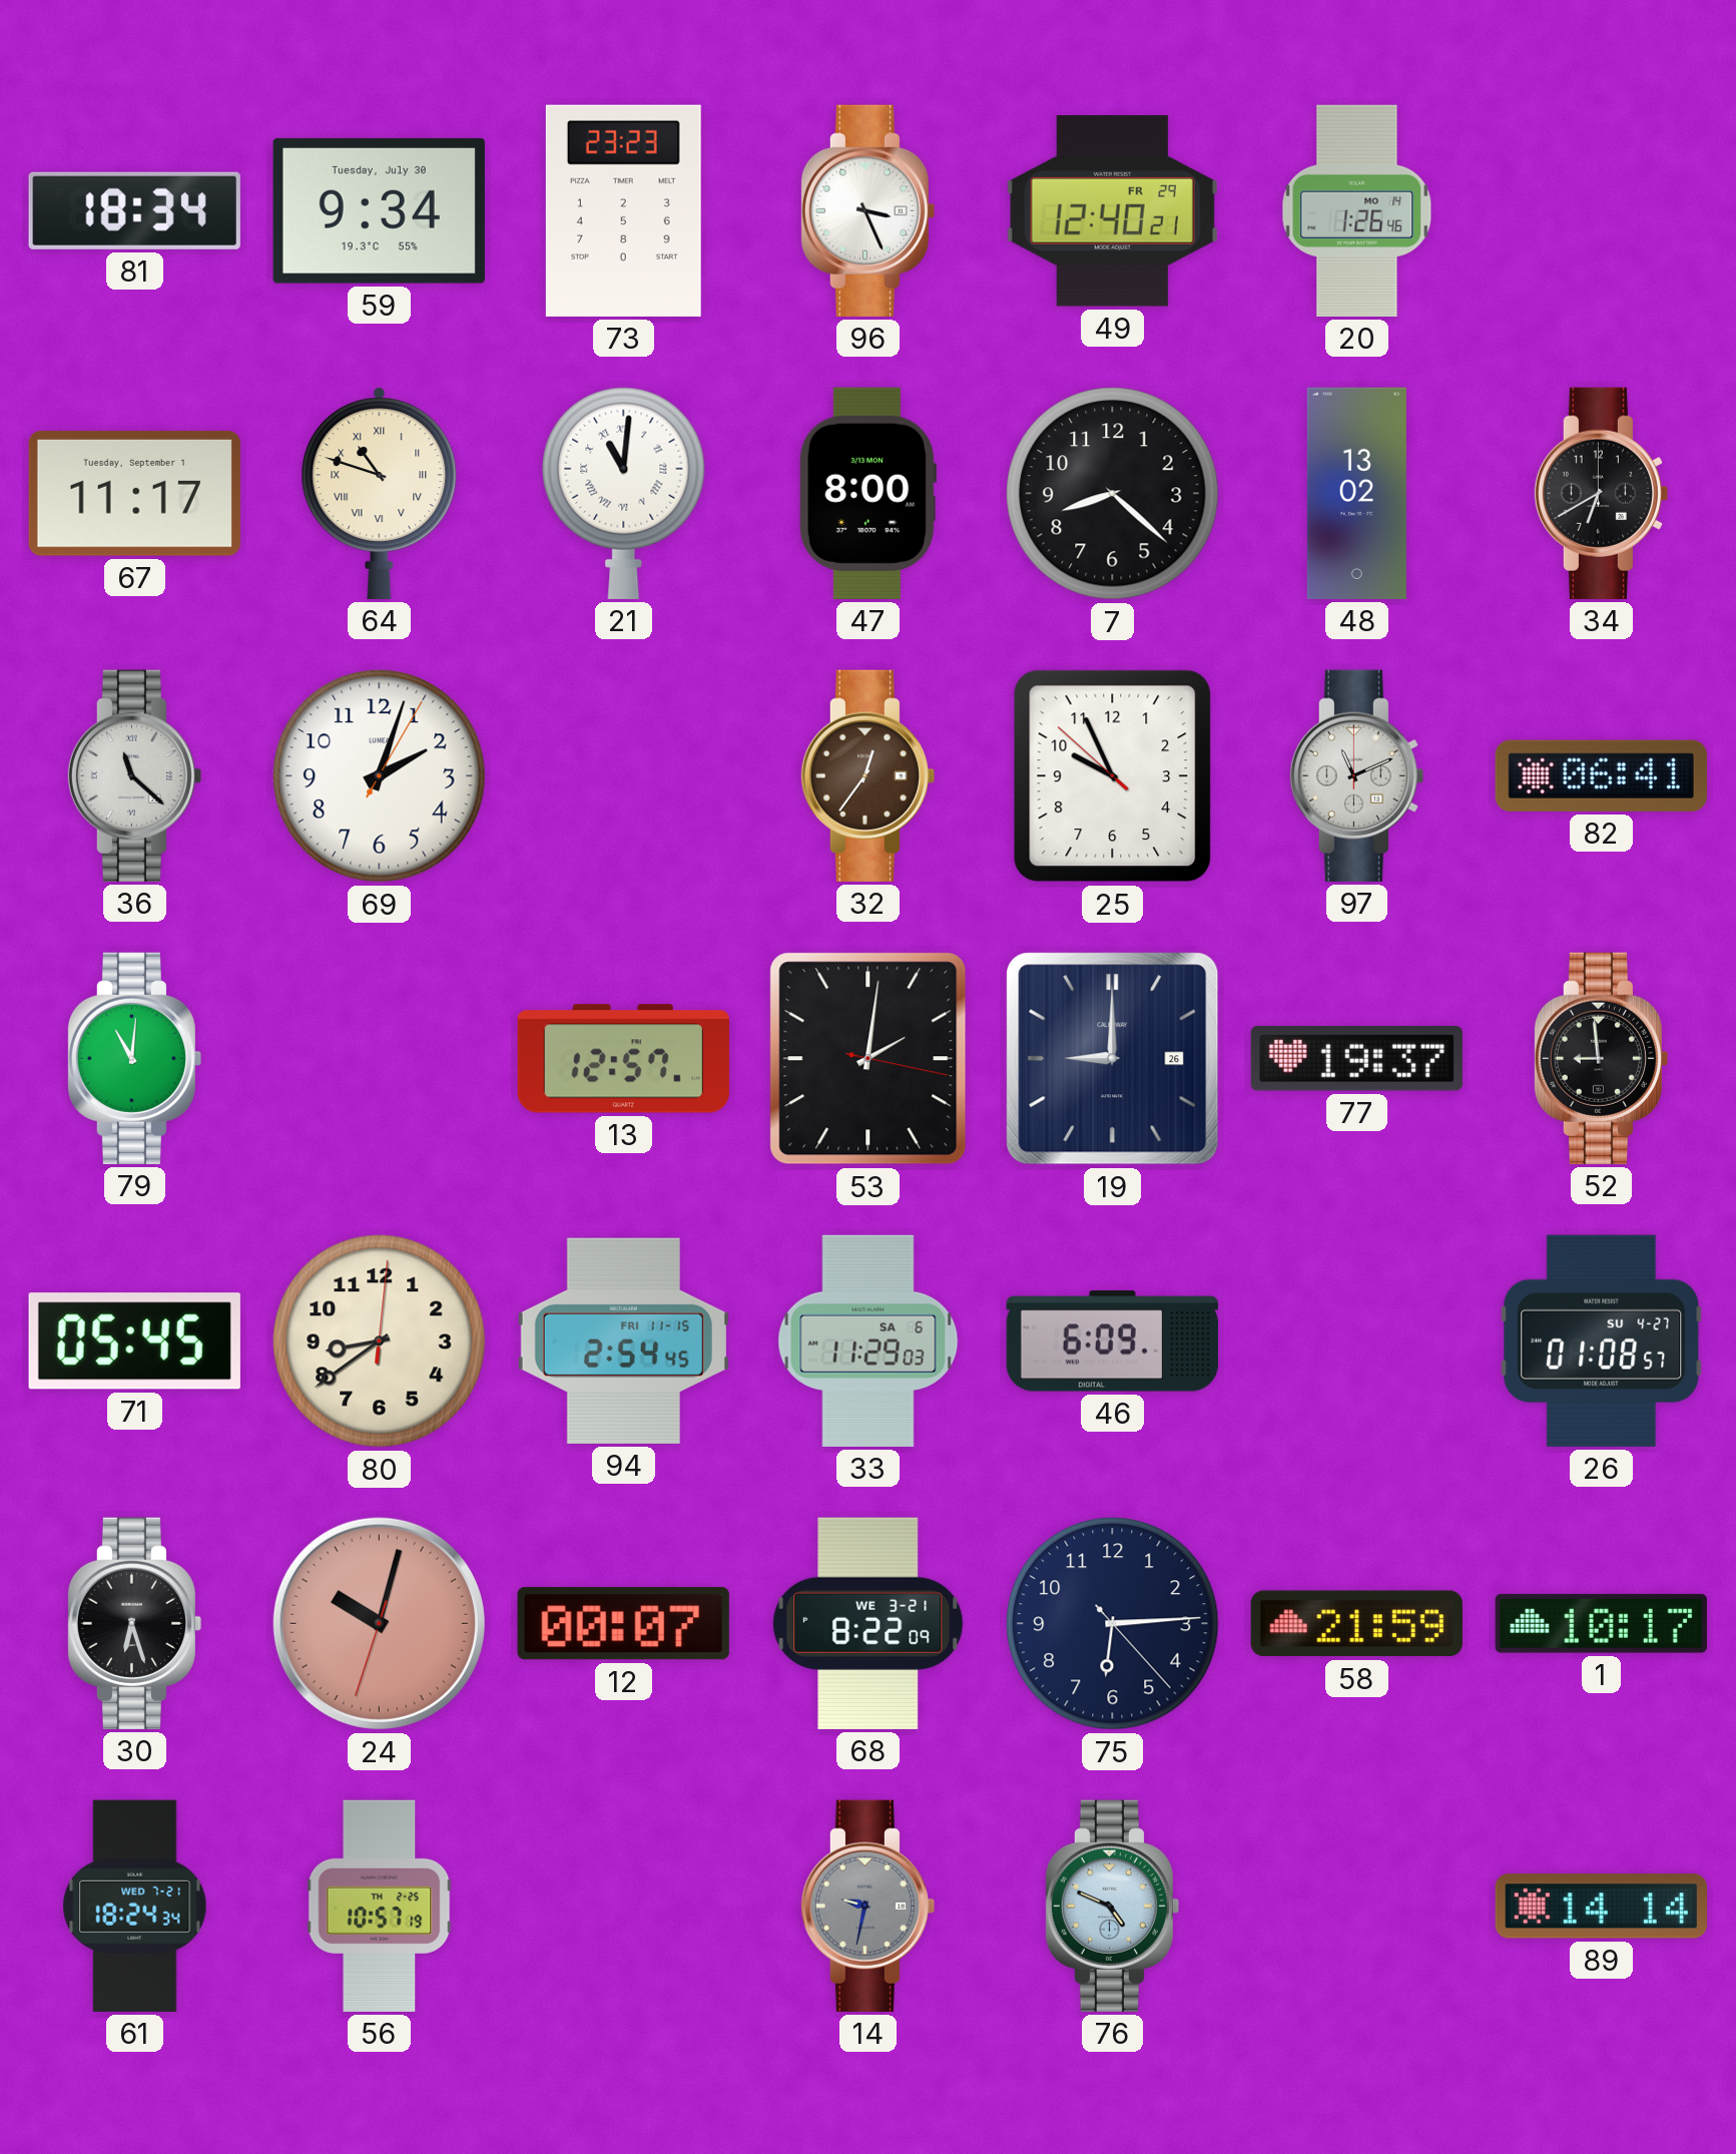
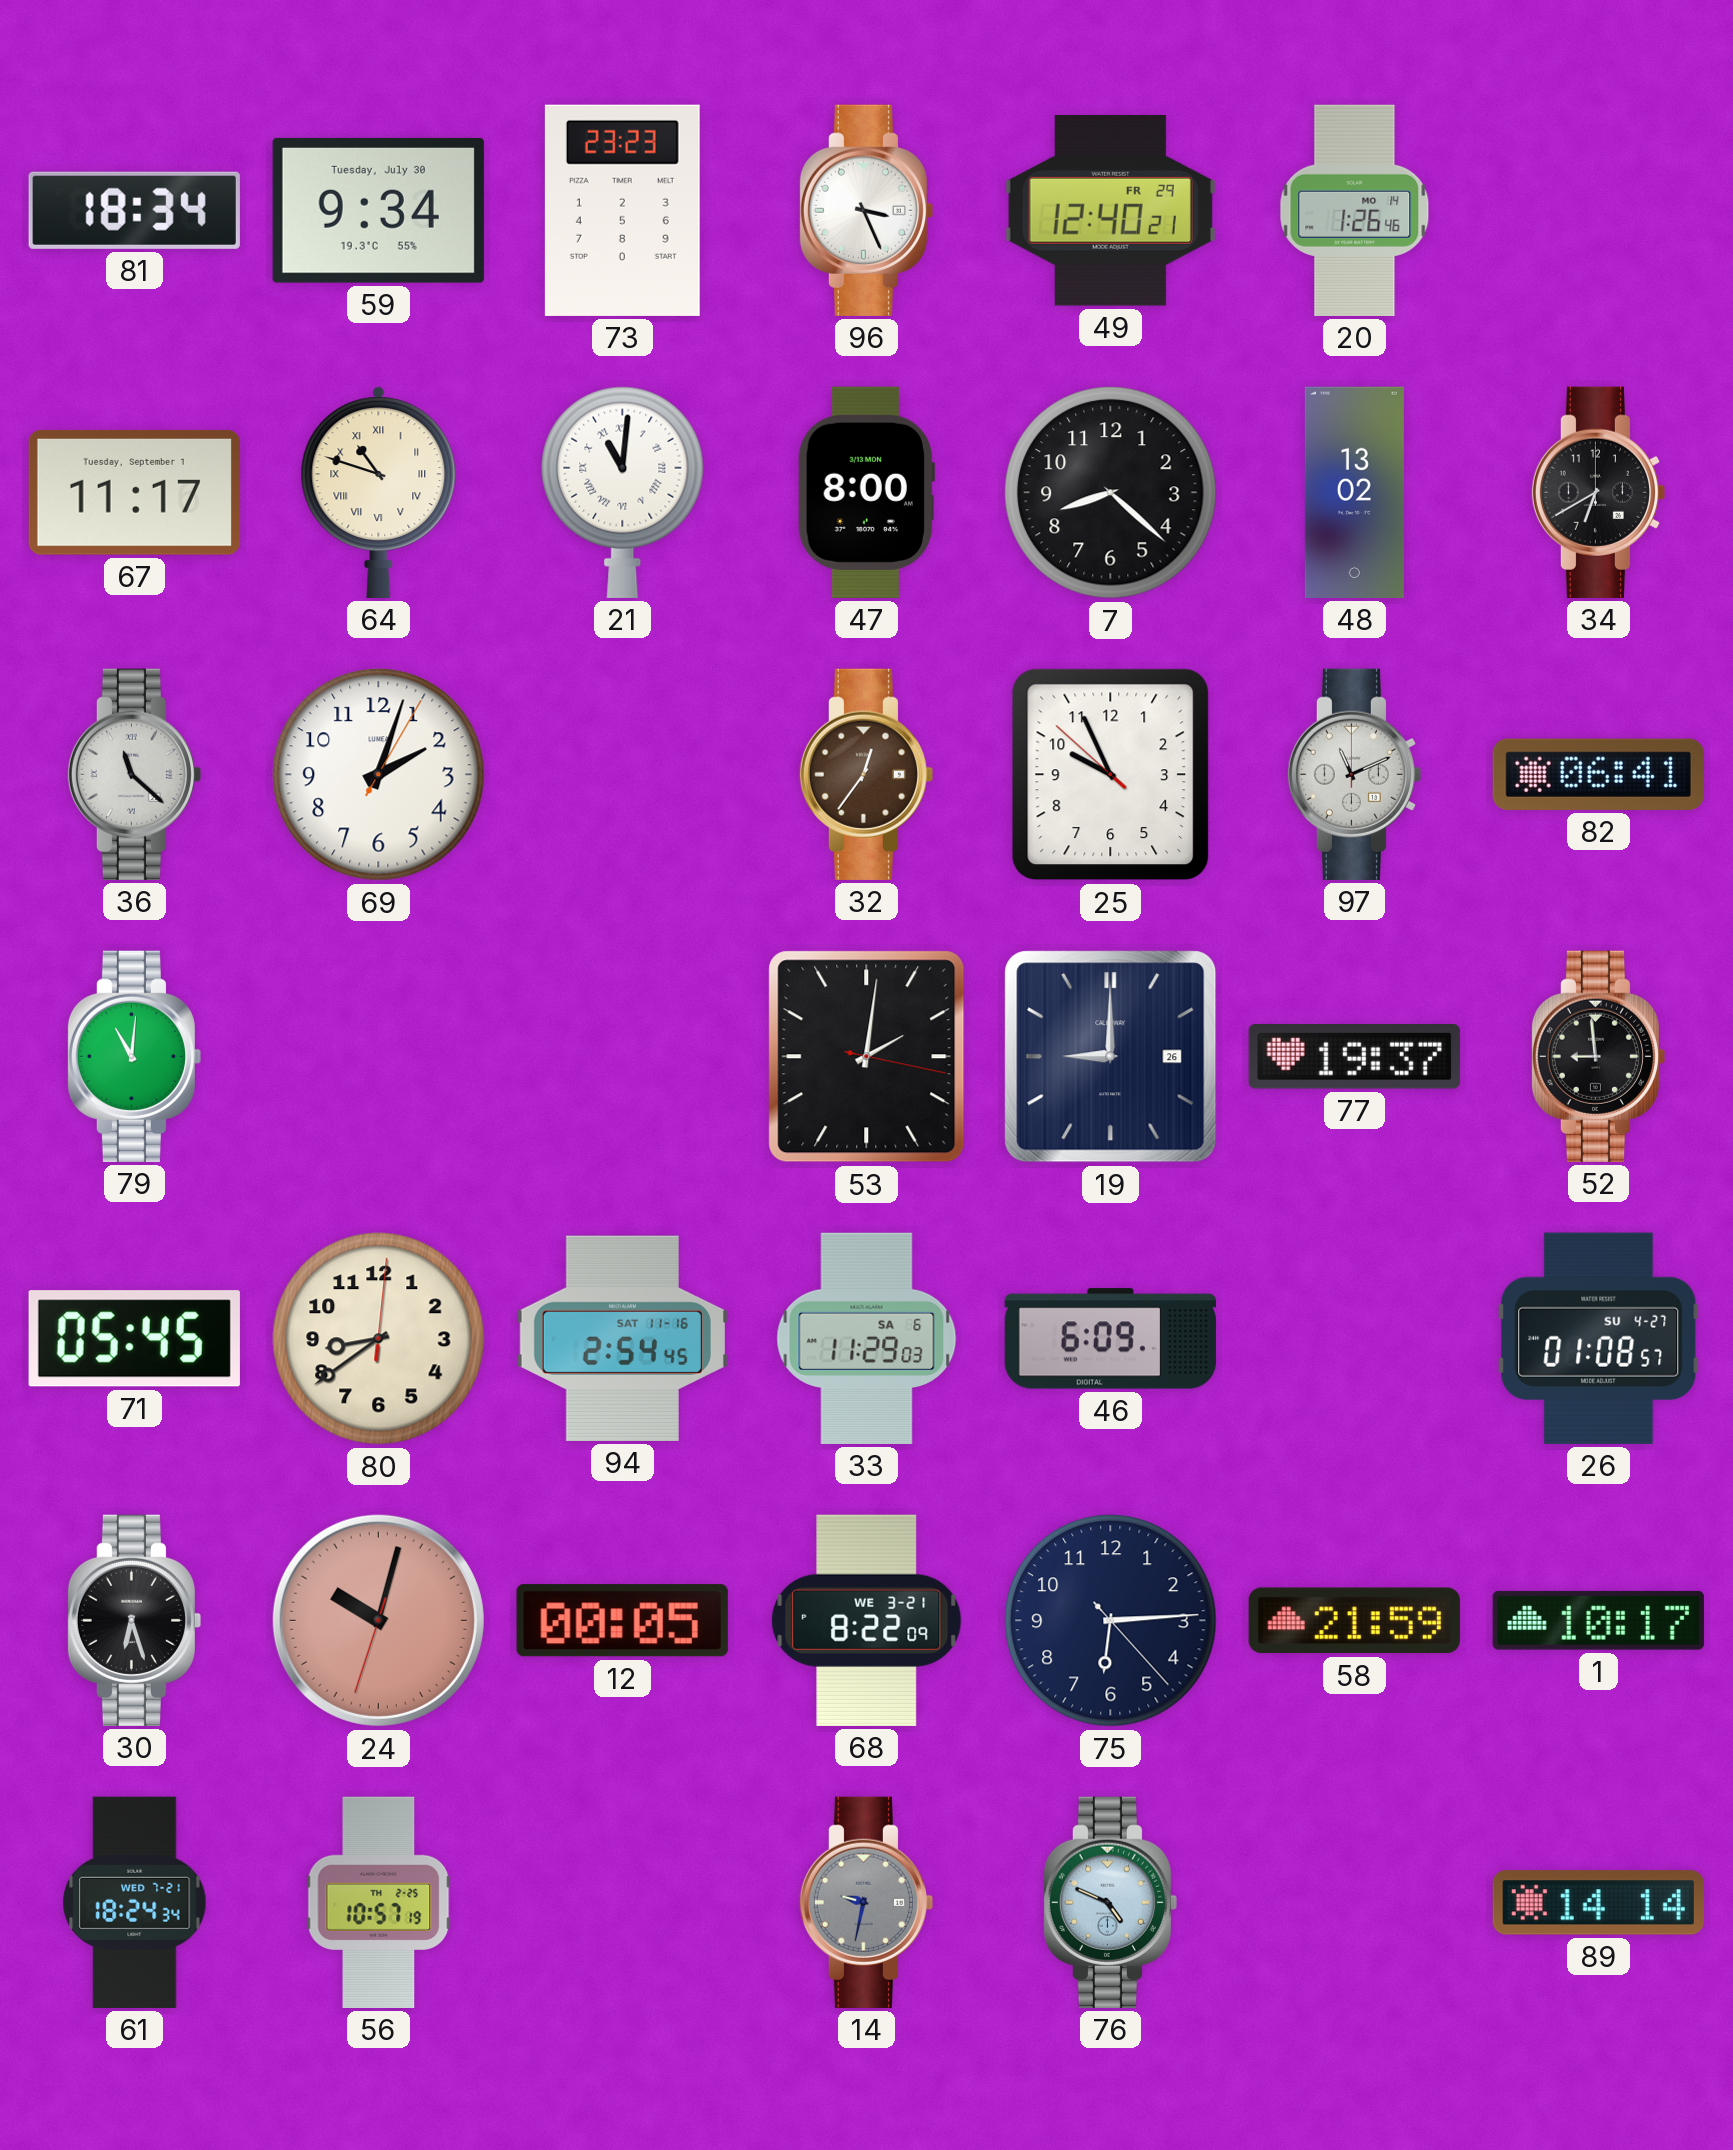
13: 12:57 -> none (623, 1059)
94 date: FRI 11-15 -> SAT 11-16 (622, 1338)
12: 00:07 -> 00:05 (622, 1621)
